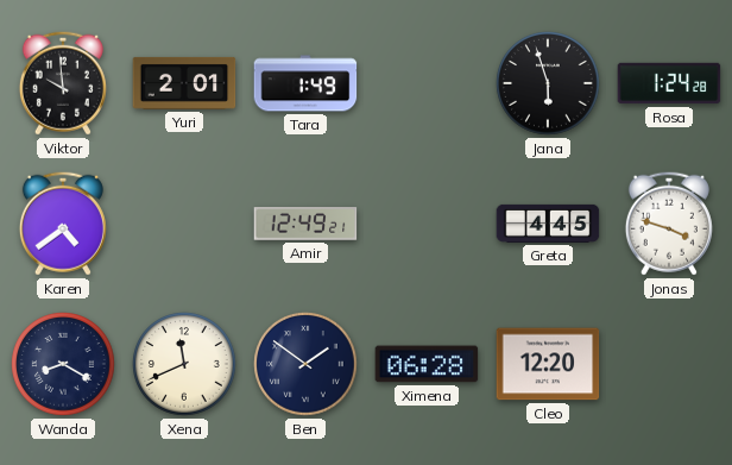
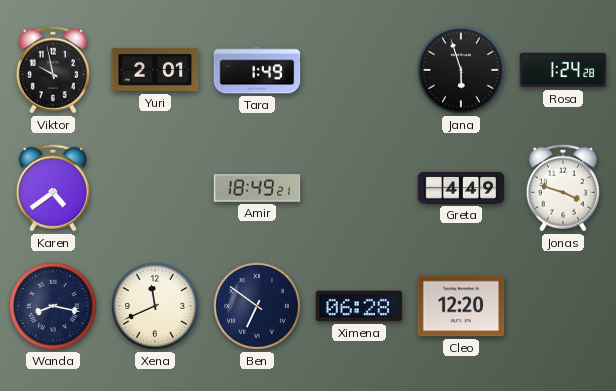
Viktor: 9:59 -> 9:58 (53, 70)
Amir: 12:49 -> 18:49 (257, 188)
Greta: 4:45 -> 4:49 (461, 188)
Wanda: 8:20 -> 8:17 (53, 306)
Ben: 1:51 -> 6:51 (257, 306)
